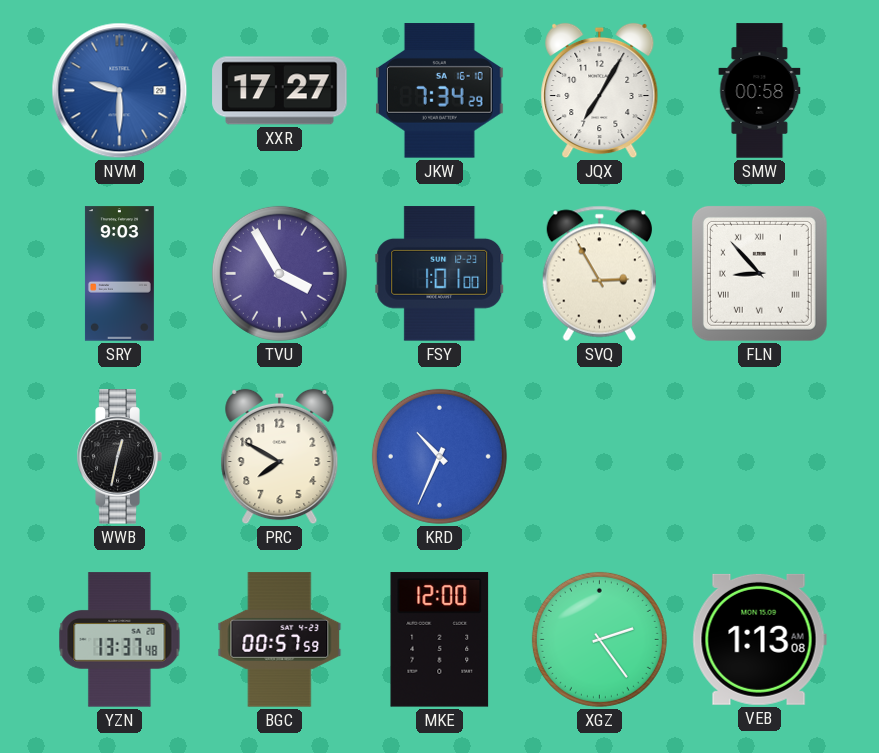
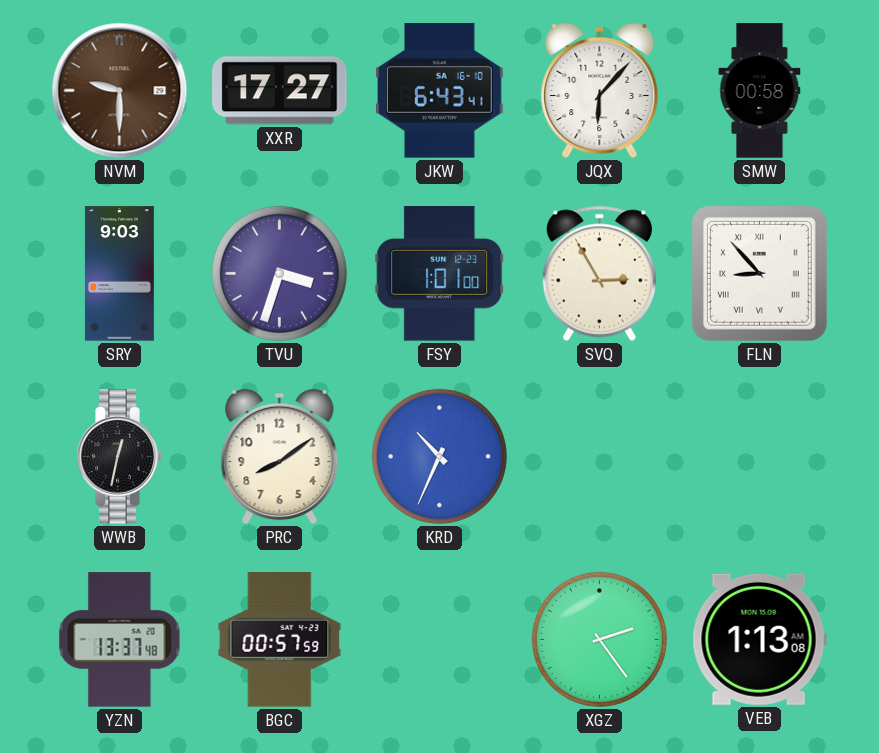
NVM dial: blue -> brown (120, 91)
JKW: 7:34 -> 6:43 (440, 91)
JQX: 7:05 -> 6:07 (600, 91)
TVU: 3:55 -> 3:33 (279, 273)
PRC: 7:50 -> 8:09 (280, 457)
MKE: 12:00 -> none (440, 640)
